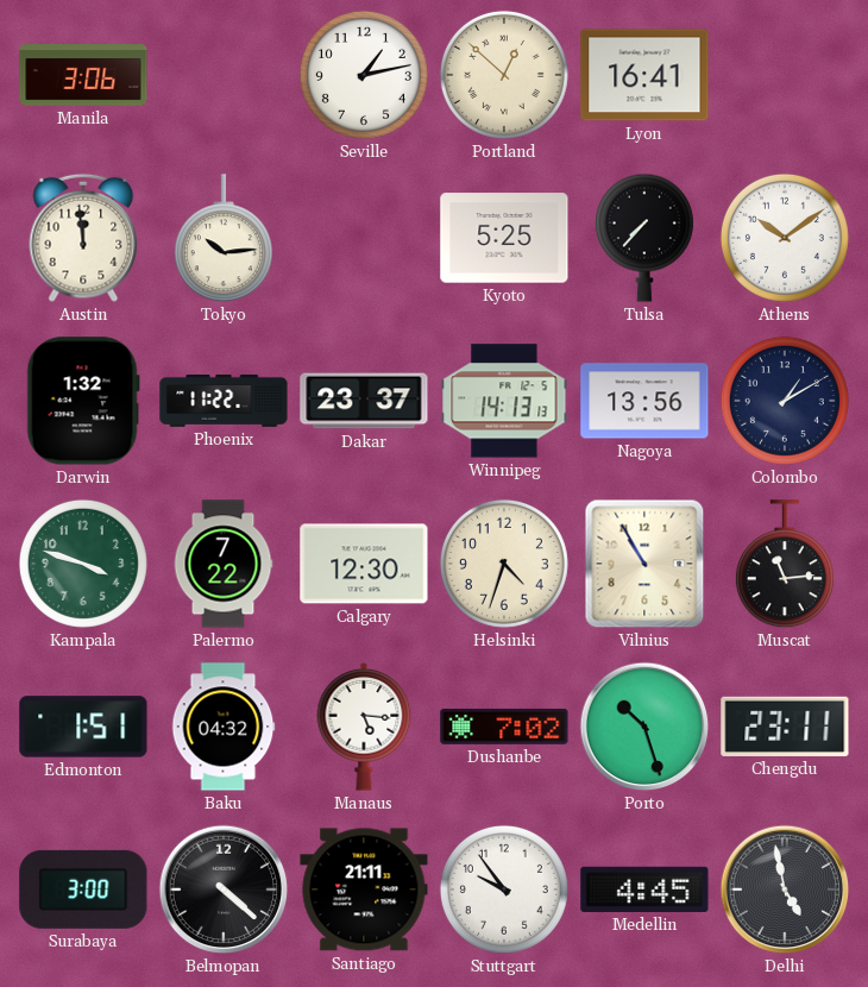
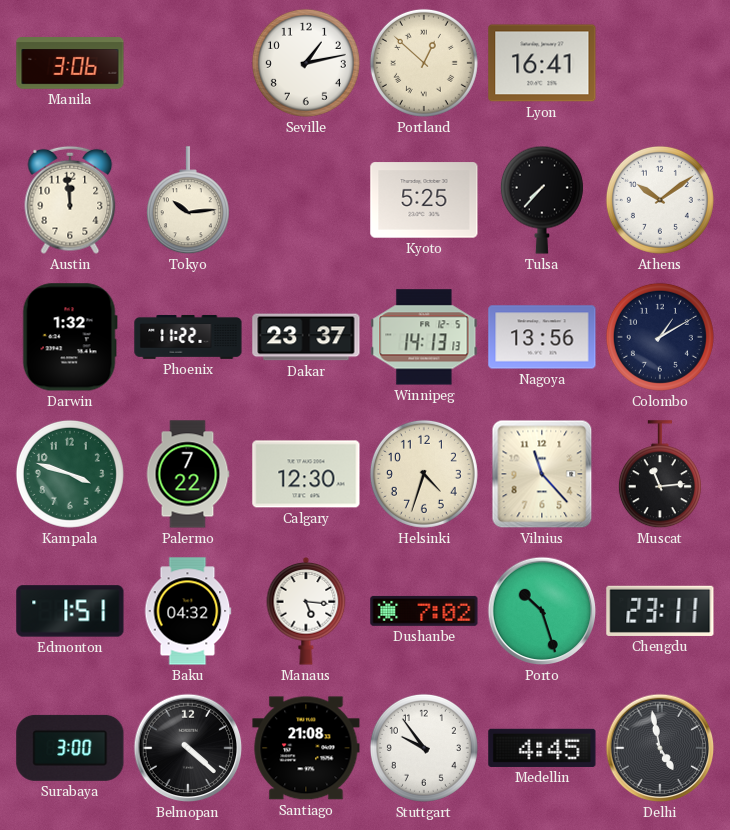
Vilnius: 10:55 -> 11:23 (542, 474)
Santiago: 21:11 -> 21:08 (306, 748)
